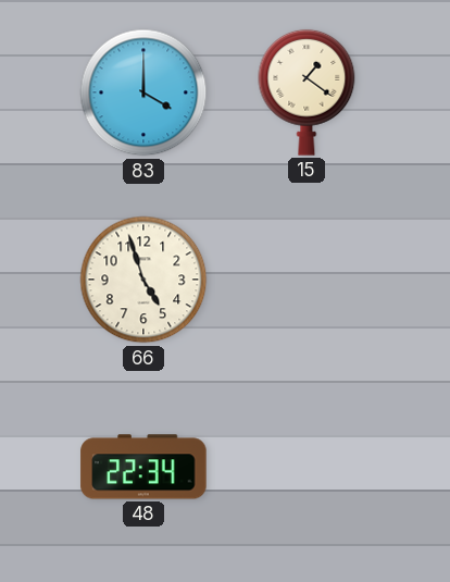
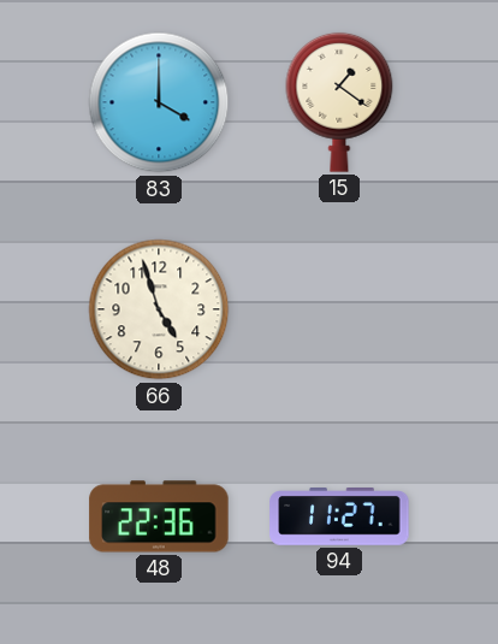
48: 22:34 -> 22:36 (159, 516)
94: none -> 11:27 (339, 518)
